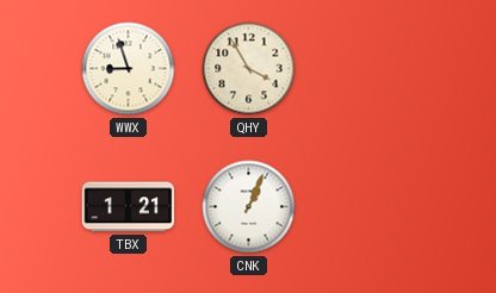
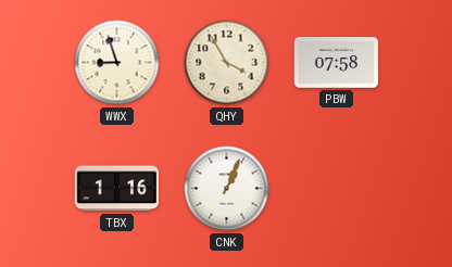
PBW: none -> 07:58 (337, 63)
TBX: 1:21 -> 1:16 (117, 189)
